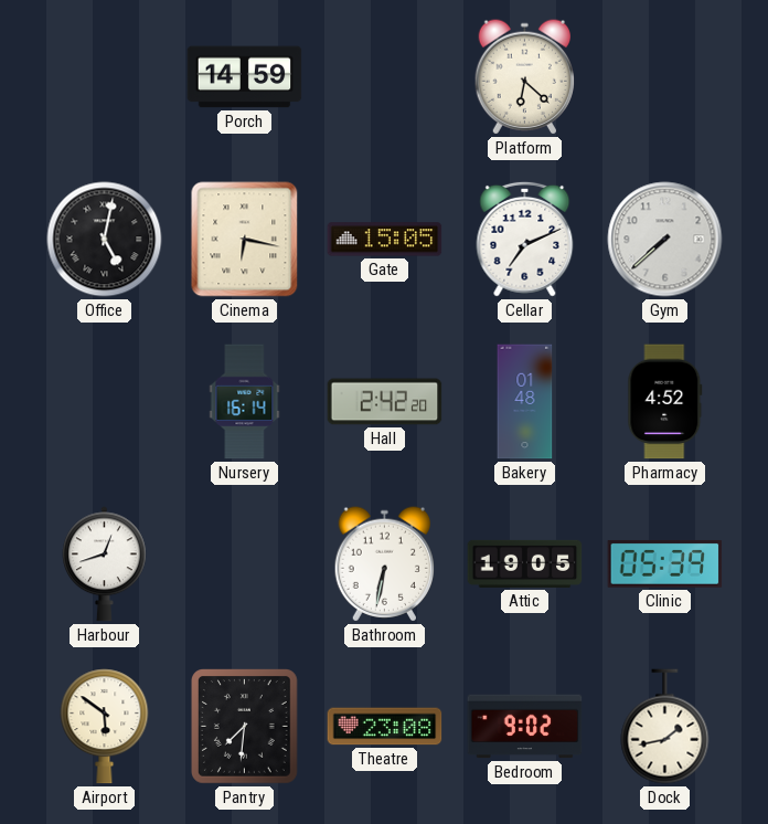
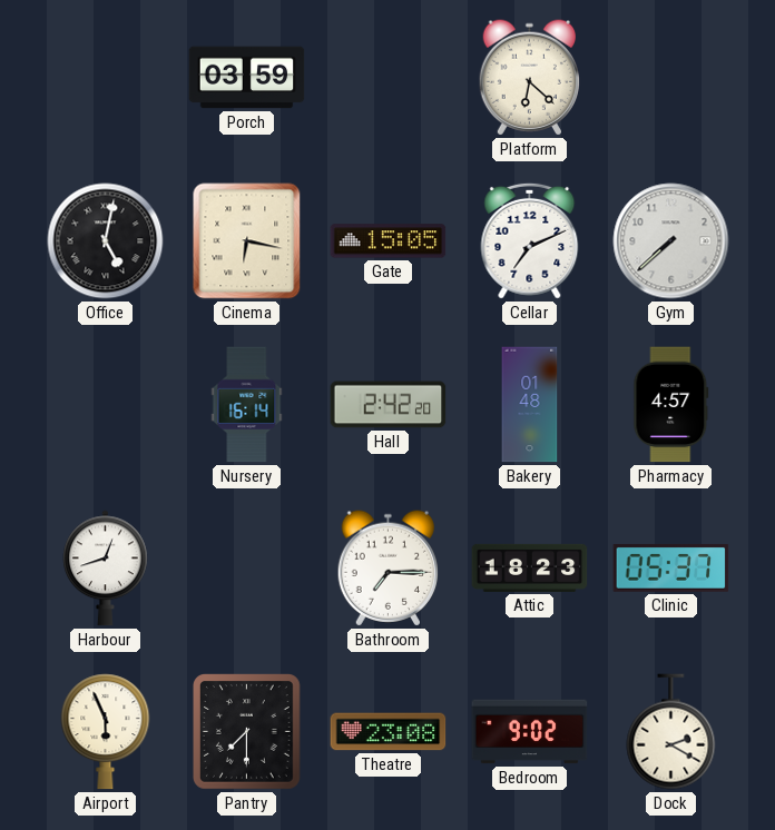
Porch: 14:59 -> 03:59 (247, 78)
Pharmacy: 4:52 -> 4:57 (671, 405)
Bathroom: 6:32 -> 7:15 (389, 569)
Attic: 19:05 -> 18:23 (530, 567)
Clinic: 05:39 -> 05:37 (671, 567)
Airport: 5:51 -> 5:56 (106, 732)
Pantry: 7:31 -> 7:30 (247, 732)
Dock: 1:43 -> 2:20 (671, 732)
